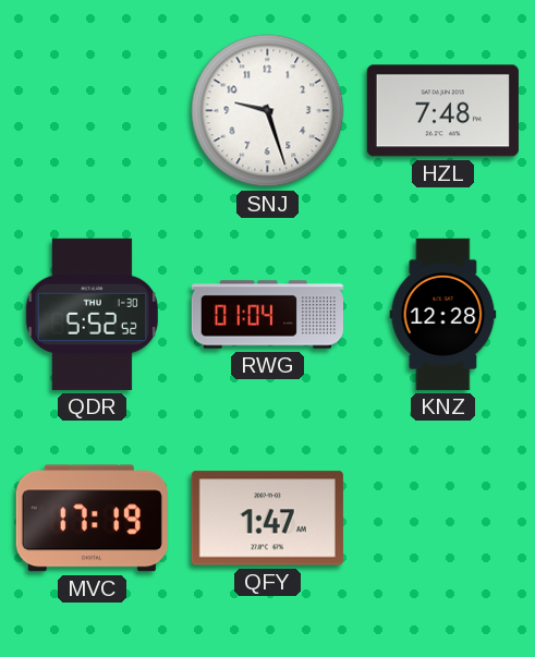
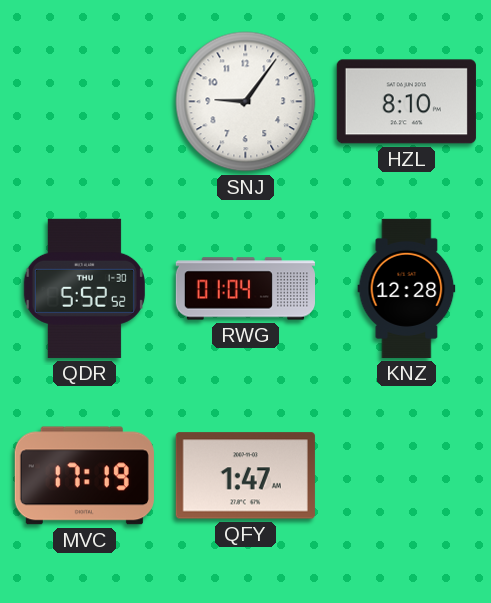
SNJ: 9:27 -> 9:06 (246, 102)
HZL: 7:48 -> 8:10 (406, 102)
